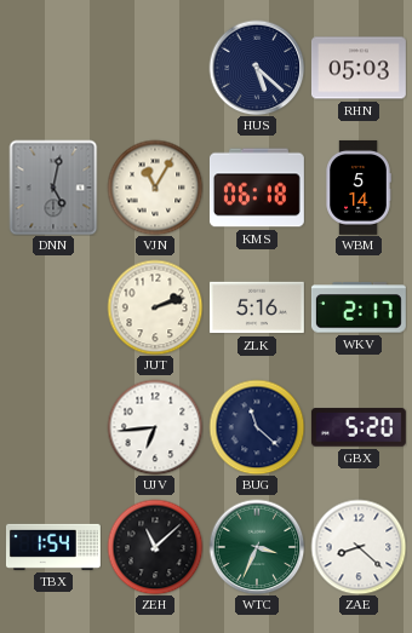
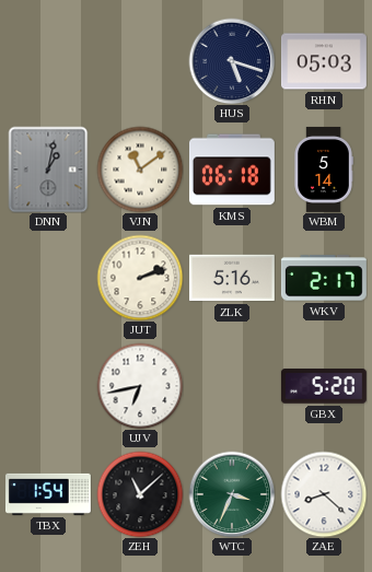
HUS: 5:22 -> 5:18 (232, 61)
DNN: 5:02 -> 1:02 (48, 170)
VJN: 11:05 -> 11:09 (140, 170)
UJV: 6:44 -> 6:43 (140, 386)
BUG: 11:22 -> none (257, 427)
